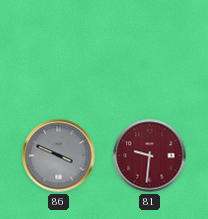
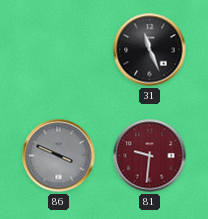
31: none -> 11:26 (150, 50)
